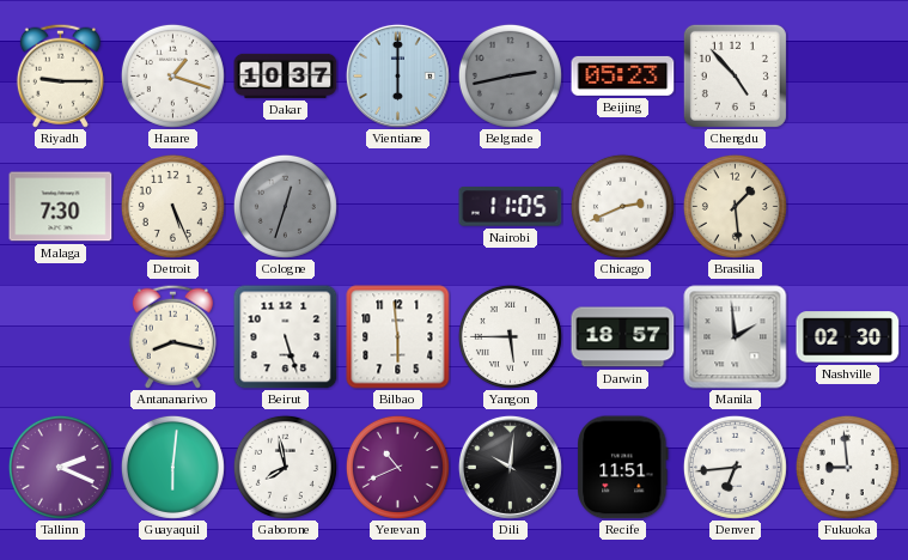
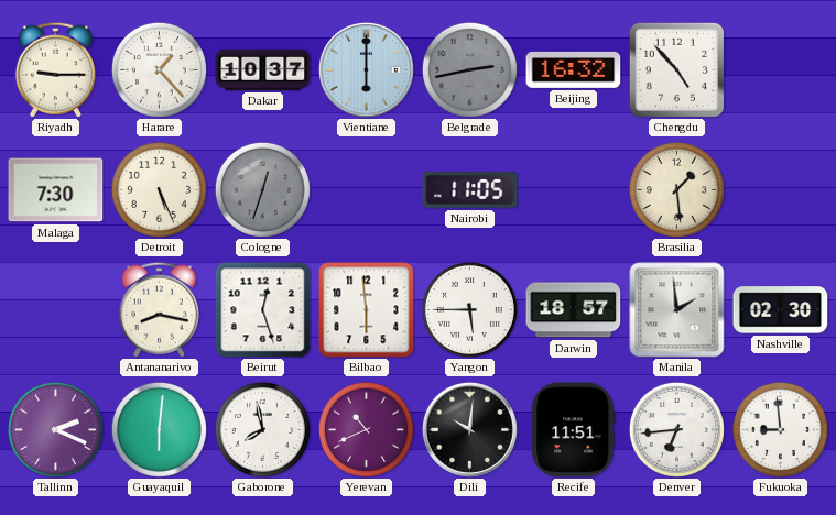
Harare: 1:18 -> 1:23 (159, 69)
Beijing: 05:23 -> 16:32 (574, 69)
Chicago: 2:41 -> none (622, 206)
Beirut: 5:27 -> 12:27 (263, 310)
